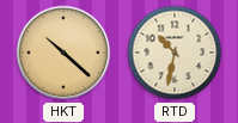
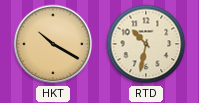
HKT: 10:22 -> 10:20 (53, 44)
